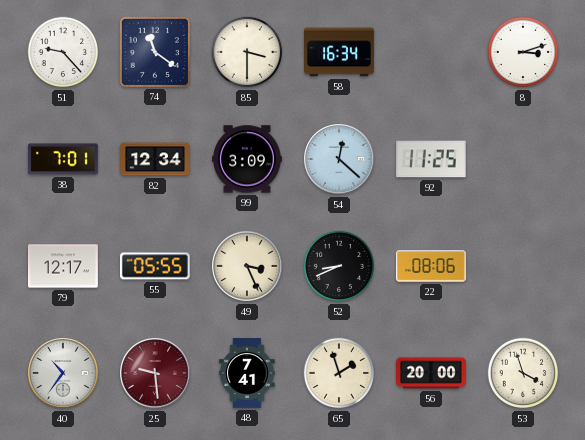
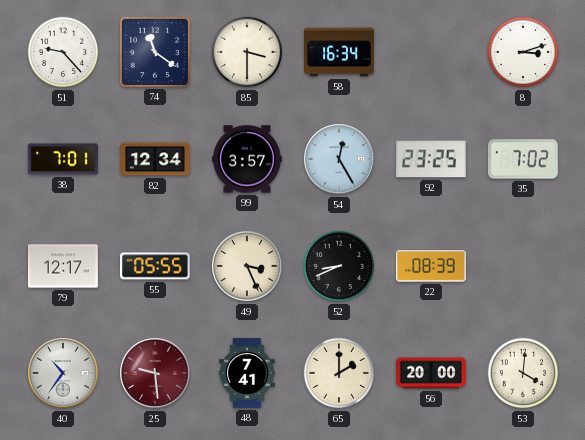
99: 3:09 -> 3:57 (248, 159)
54: 12:22 -> 12:25 (339, 159)
92: 11:25 -> 23:25 (431, 159)
35: none -> 7:02 (523, 159)
22: 08:06 -> 08:39 (431, 266)
65: 1:57 -> 2:00 (339, 373)
53: 3:57 -> 4:01 (523, 373)
